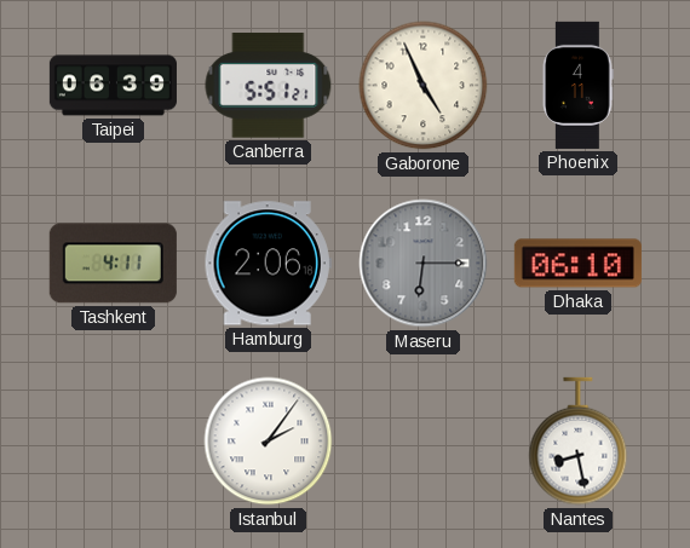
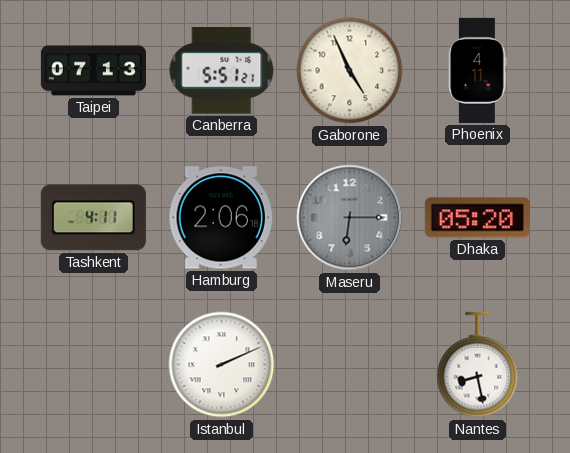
Taipei: 06:39 -> 07:13 (93, 71)
Dhaka: 06:10 -> 05:20 (477, 218)
Istanbul: 2:06 -> 2:11 (222, 365)
